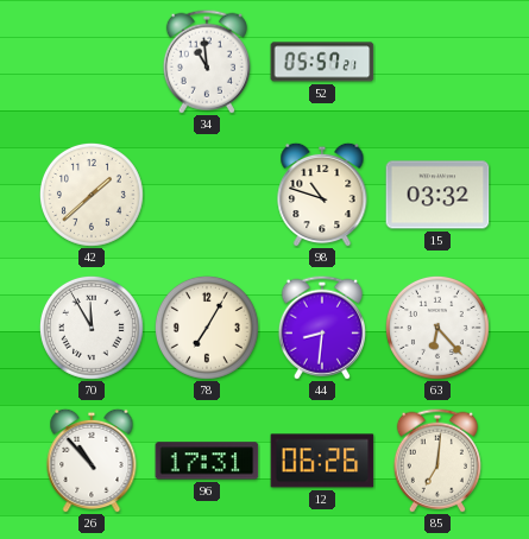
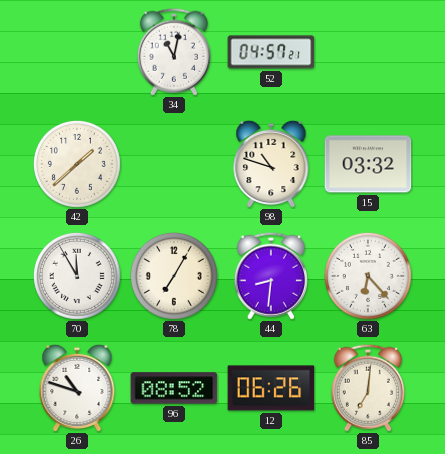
34: 10:59 -> 11:02 (174, 52)
52: 05:57 -> 04:57 (271, 52)
26: 10:53 -> 10:48 (77, 388)
96: 17:31 -> 08:52 (174, 388)
